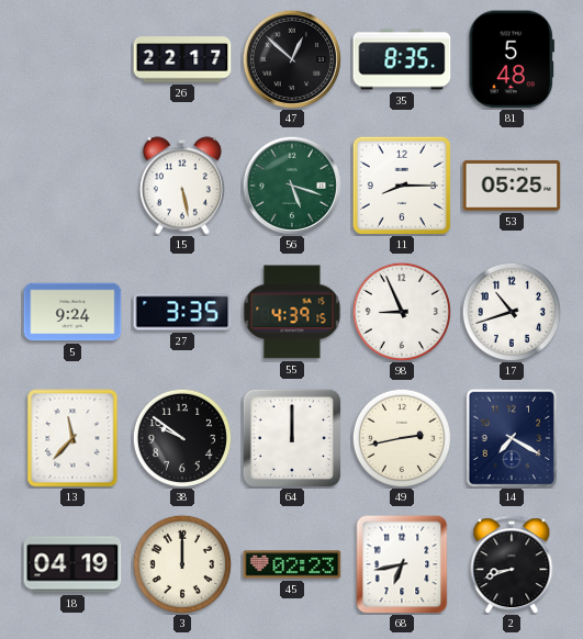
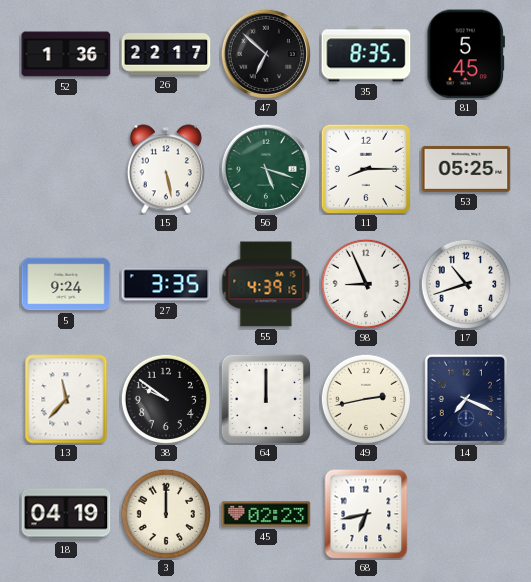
52: none -> 1:36 (66, 54)
47: 12:52 -> 6:52 (266, 54)
81: 5:48 -> 5:45 (466, 54)
14: 7:20 -> 7:19 (466, 399)
2: 8:42 -> none (512, 564)
